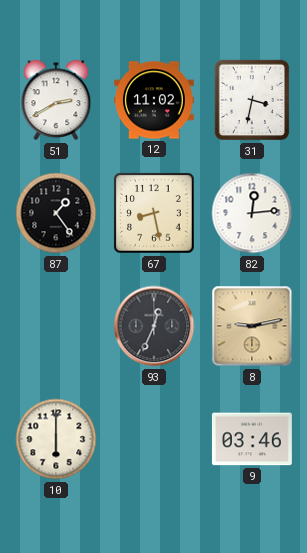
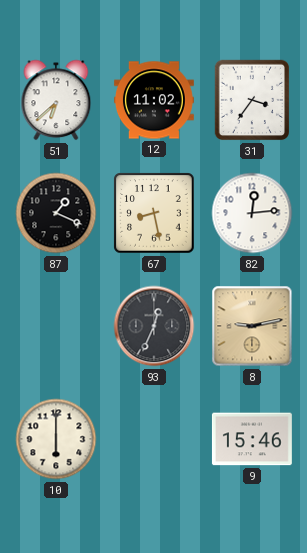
51: 2:40 -> 6:38 (56, 100)
31: 3:32 -> 3:36 (252, 100)
87: 1:24 -> 1:19 (56, 213)
9: 03:46 -> 15:46 (252, 439)
